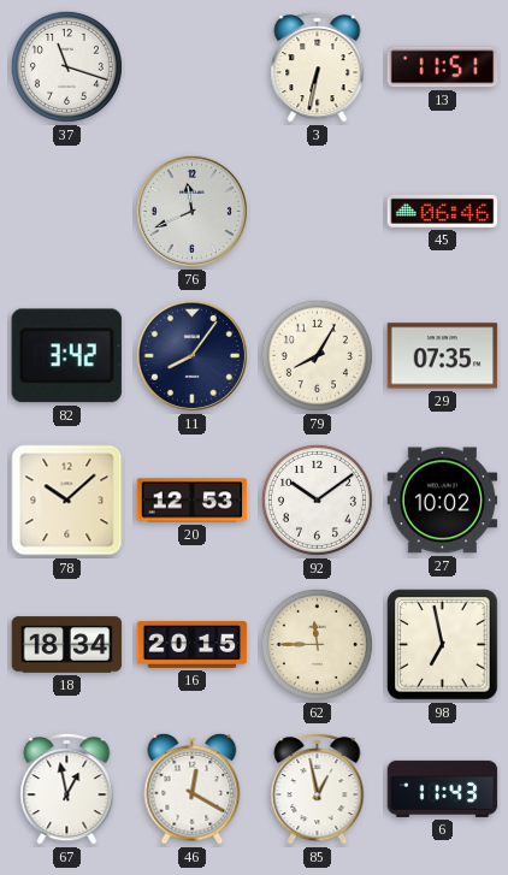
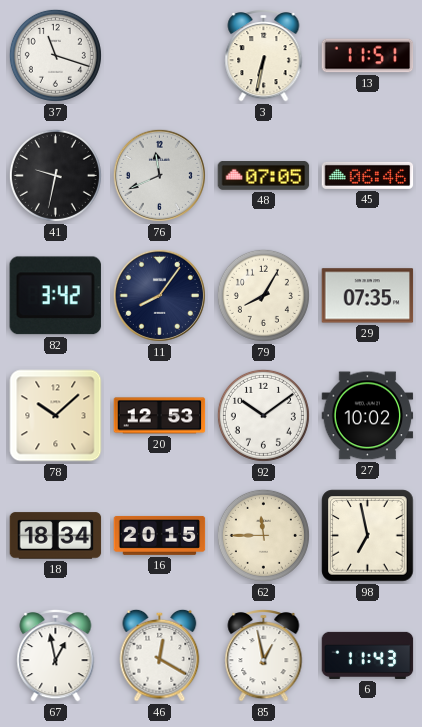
41: none -> 9:32 (55, 175)
48: none -> 07:05 (264, 176)
